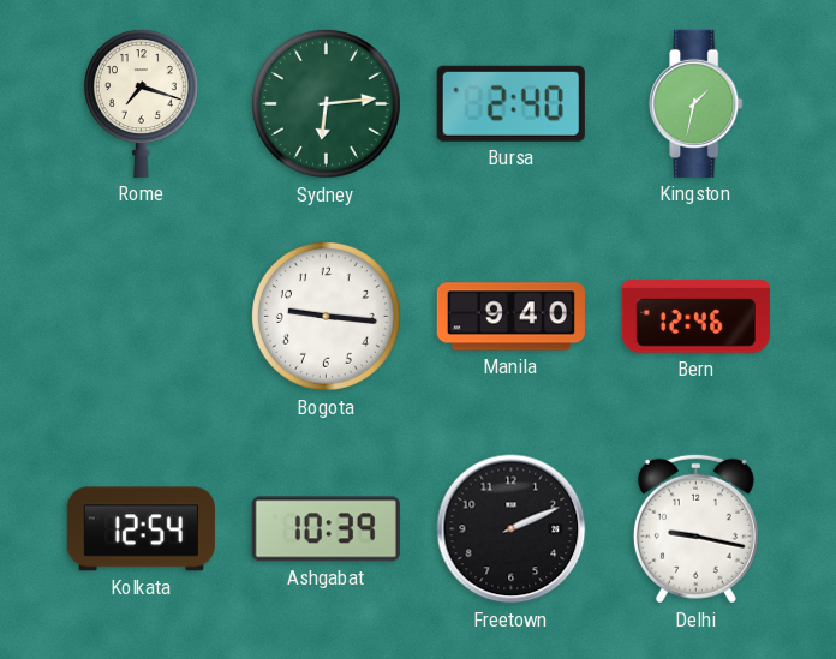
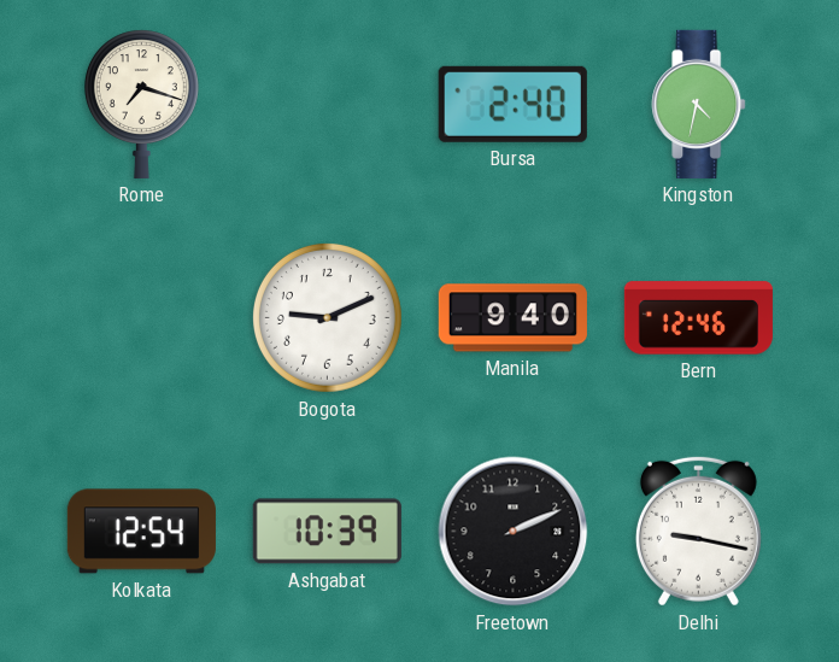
Sydney: 6:14 -> none (326, 103)
Kingston: 1:32 -> 4:32 (699, 104)
Bogota: 9:16 -> 9:11 (327, 317)
